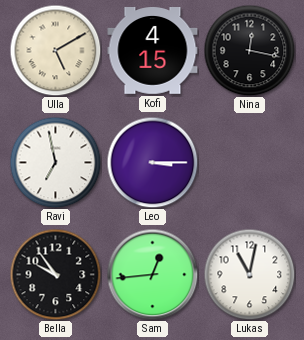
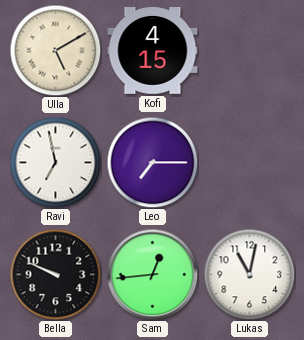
Nina: 12:17 -> none (249, 50)
Leo: 3:15 -> 7:15 (152, 162)
Bella: 9:54 -> 9:49 (55, 274)
